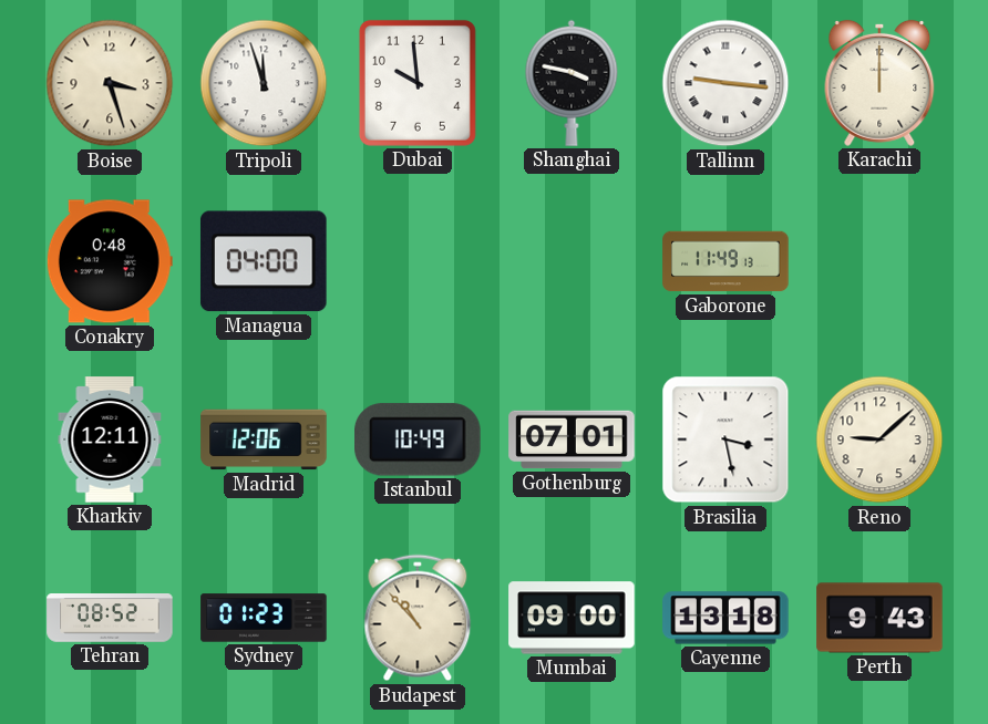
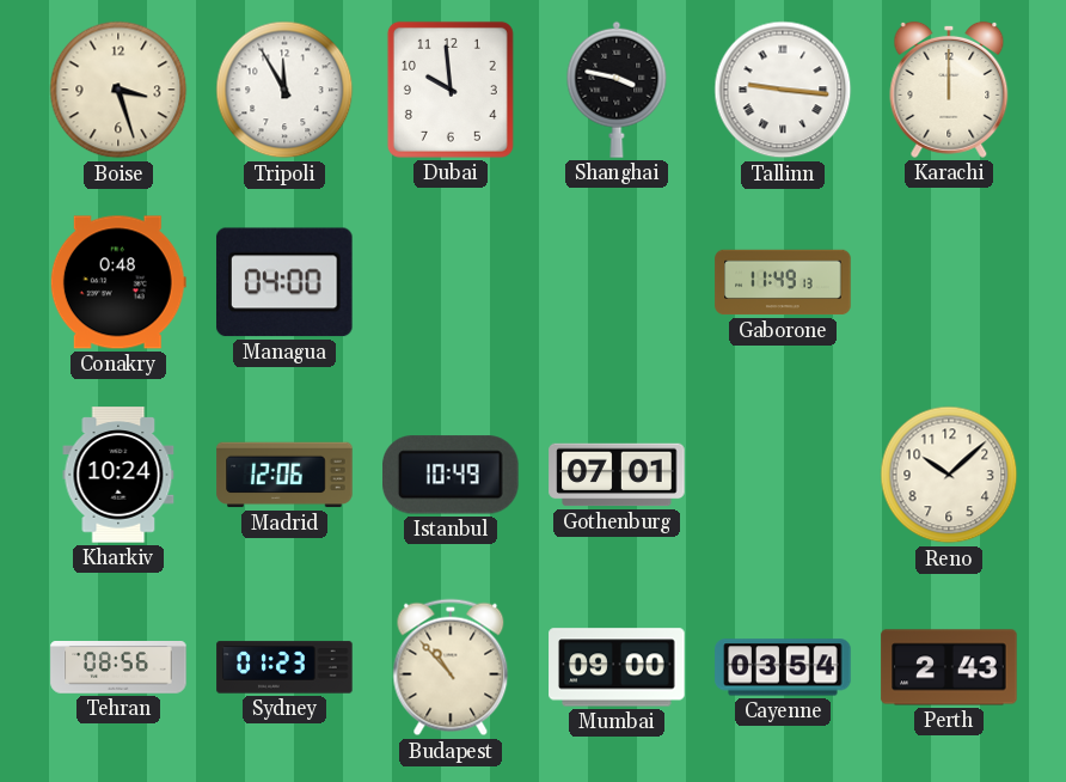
Tripoli: 11:57 -> 11:55 (284, 90)
Kharkiv: 12:11 -> 10:24 (118, 475)
Brasilia: 3:28 -> none (725, 439)
Reno: 9:08 -> 10:08 (949, 475)
Tehran: 08:52 -> 08:56 (118, 667)
Cayenne: 13:18 -> 03:54 (783, 667)
Perth: 9:43 -> 2:43 (949, 667)
